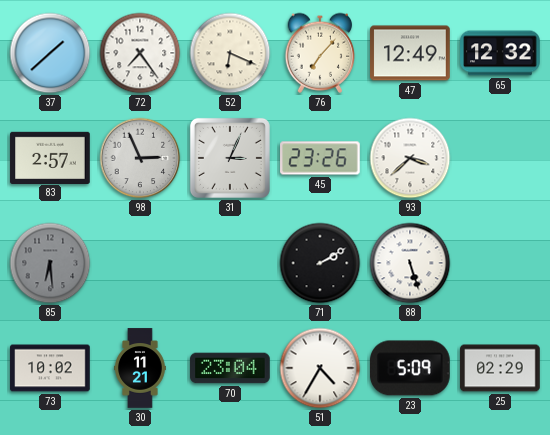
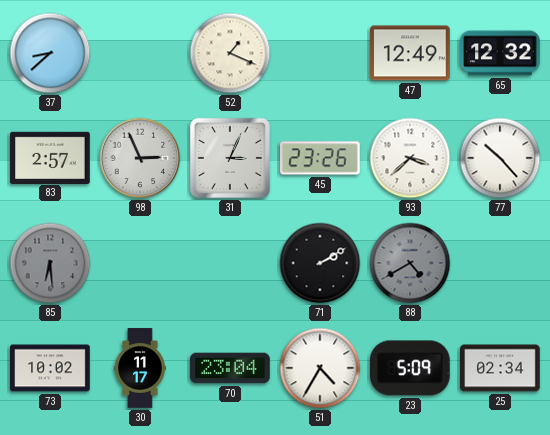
37: 1:38 -> 8:38 (50, 53)
72: 7:24 -> none (140, 53)
52: 6:19 -> 1:19 (230, 53)
76: 7:07 -> none (320, 53)
77: none -> 10:23 (500, 158)
88: 5:27 -> 4:40 (410, 263)
88 dial: white -> grey (410, 263)
30: 11:21 -> 11:17 (140, 368)
25: 02:29 -> 02:34 (500, 368)
